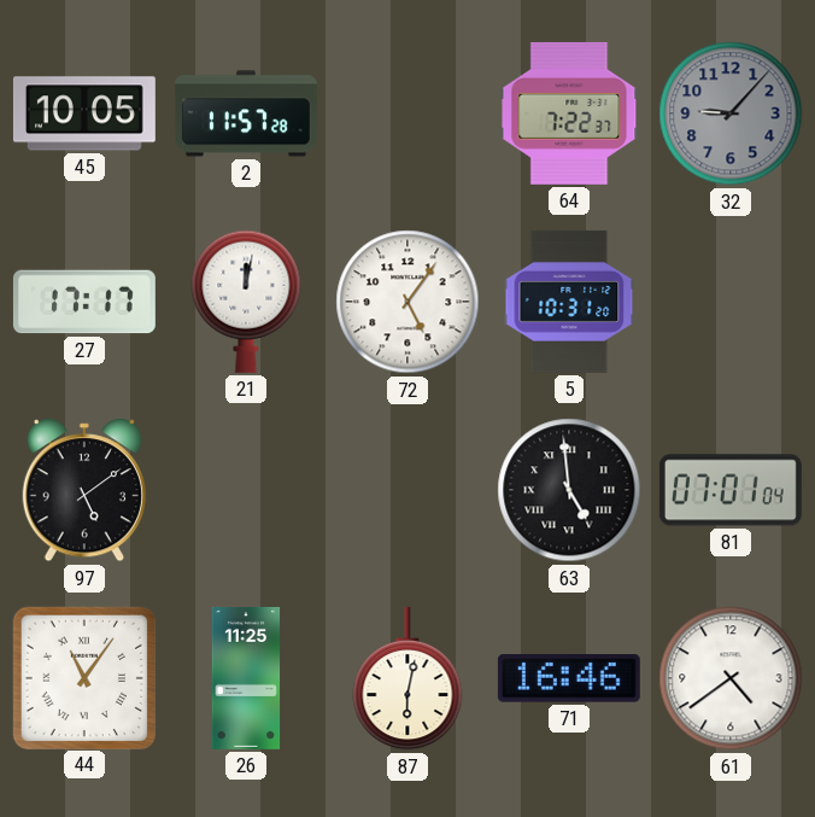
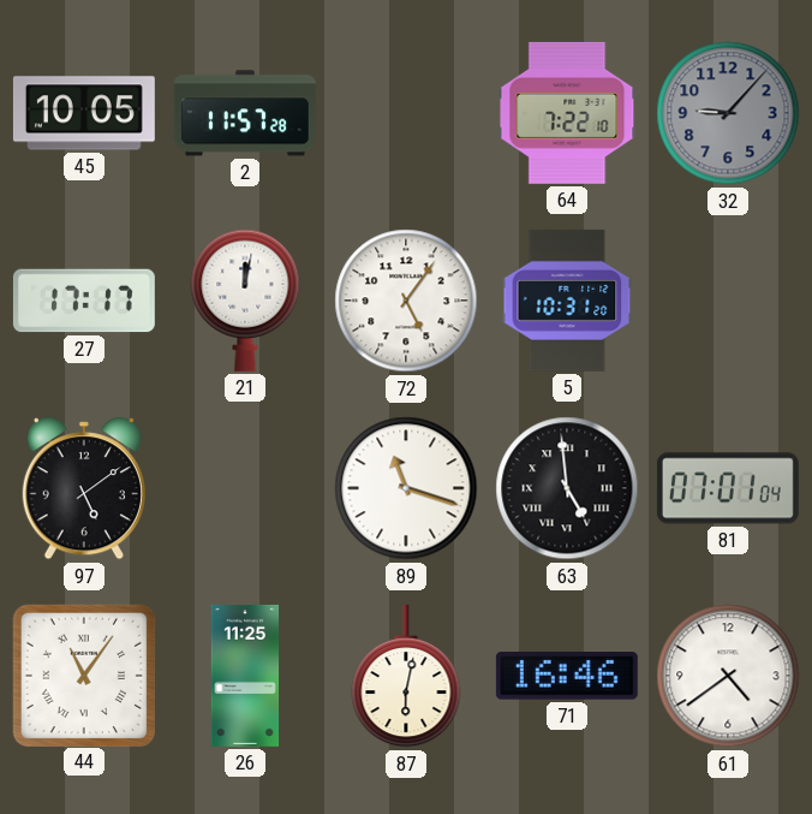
64: 7:22:37 -> 7:22:10 (567, 113)
89: none -> 11:18 (406, 488)
